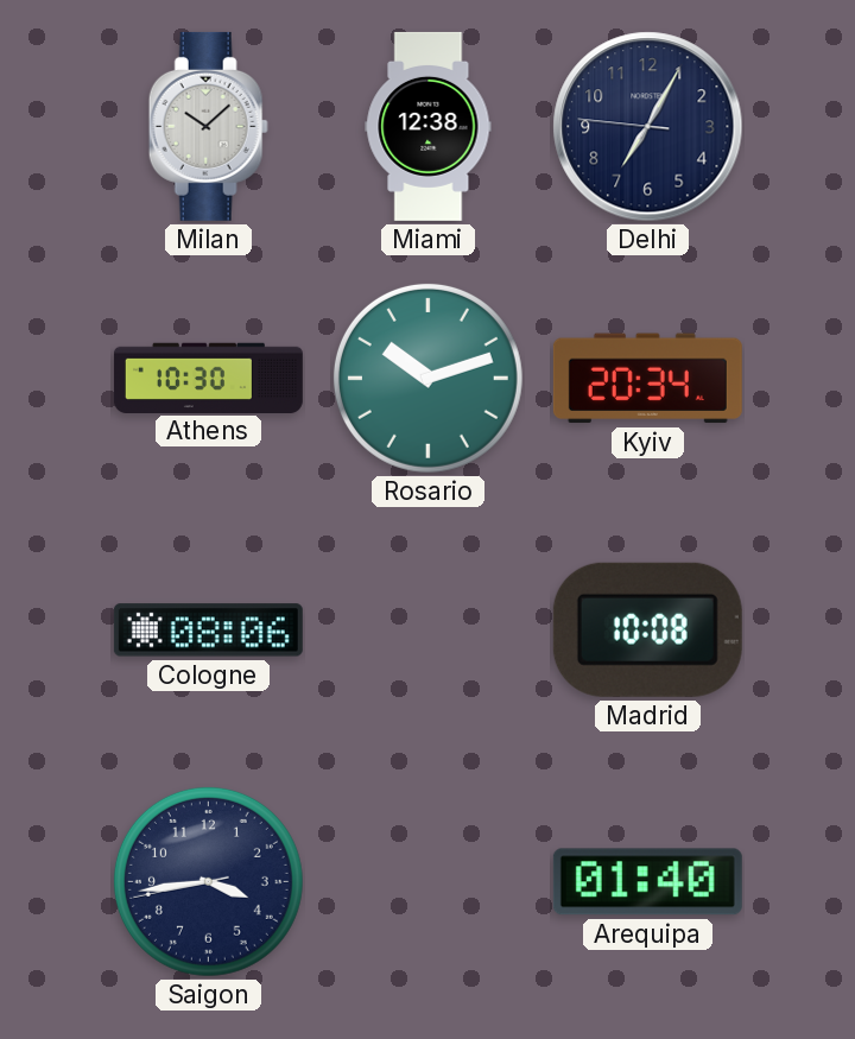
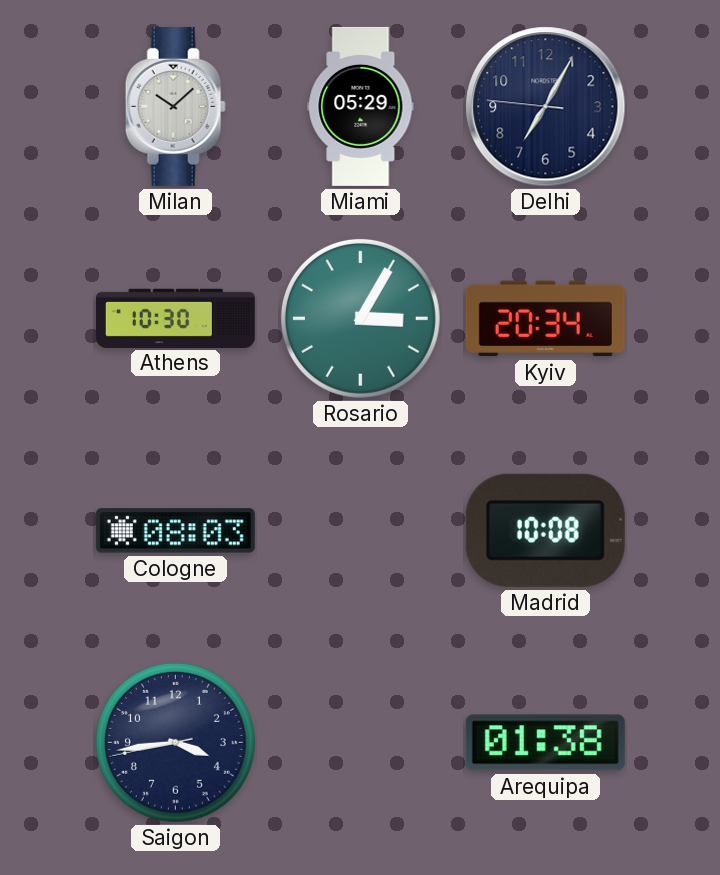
Miami: 12:38 -> 05:29 (361, 106)
Rosario: 10:12 -> 3:05 (360, 318)
Cologne: 08:06 -> 08:03 (175, 531)
Arequipa: 01:40 -> 01:38 (545, 743)
